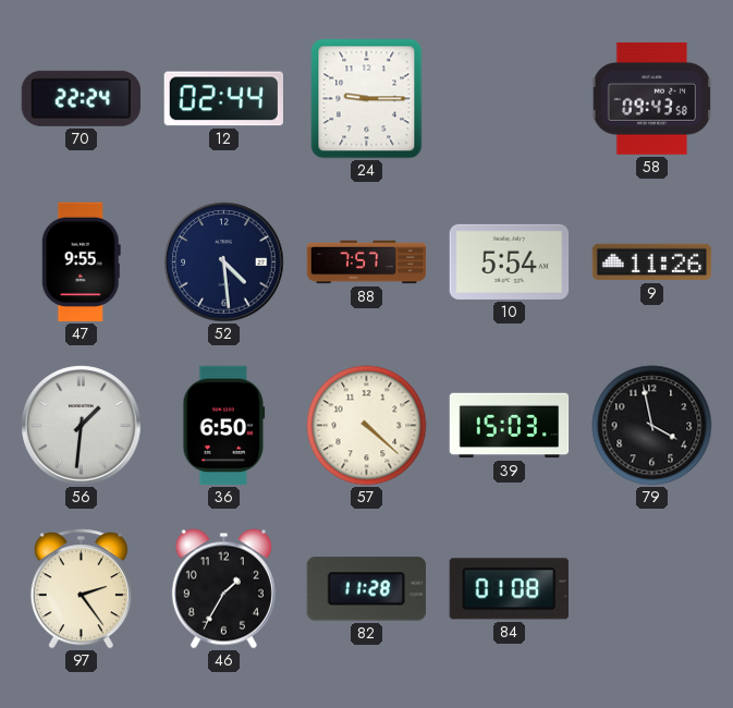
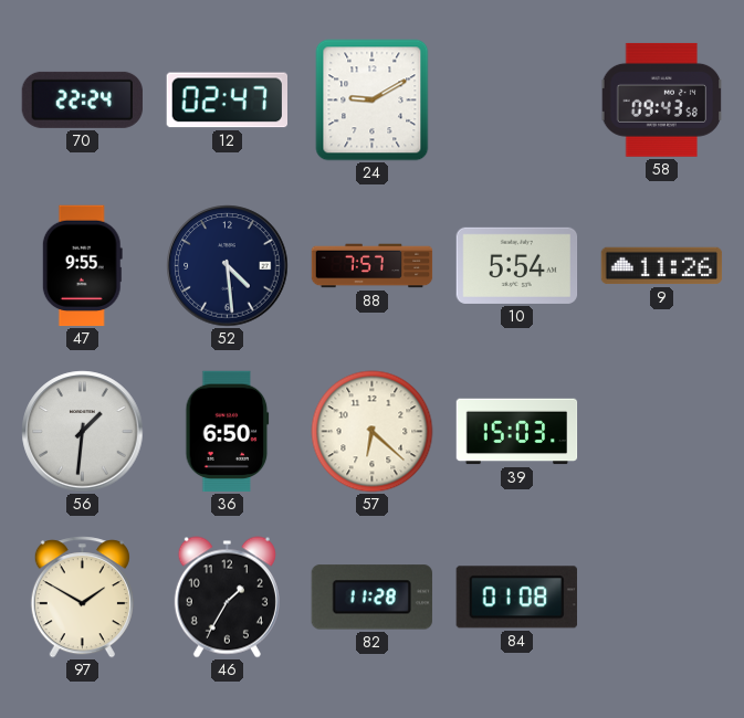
12: 02:44 -> 02:47 (227, 101)
24: 9:15 -> 9:10 (373, 101)
57: 4:22 -> 6:22 (373, 432)
79: 3:58 -> none (652, 426)
97: 2:24 -> 1:50 (82, 598)
